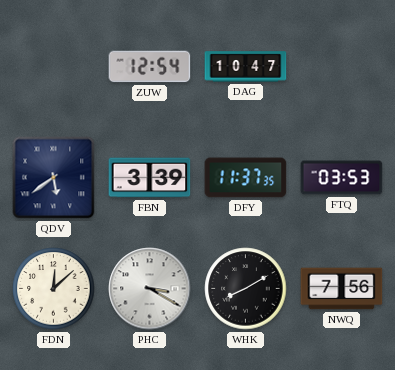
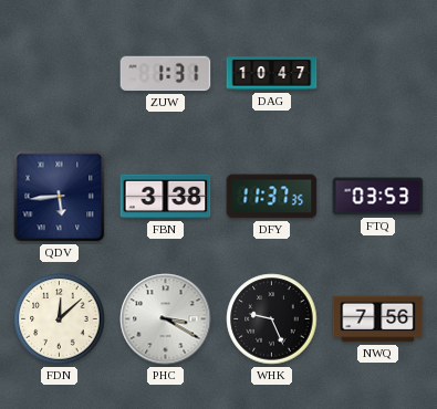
ZUW: 12:54 -> 1:31 (166, 74)
QDV: 5:39 -> 5:44 (60, 197)
FBN: 3:39 -> 3:38 (166, 197)
WHK: 8:10 -> 9:26 (272, 319)
